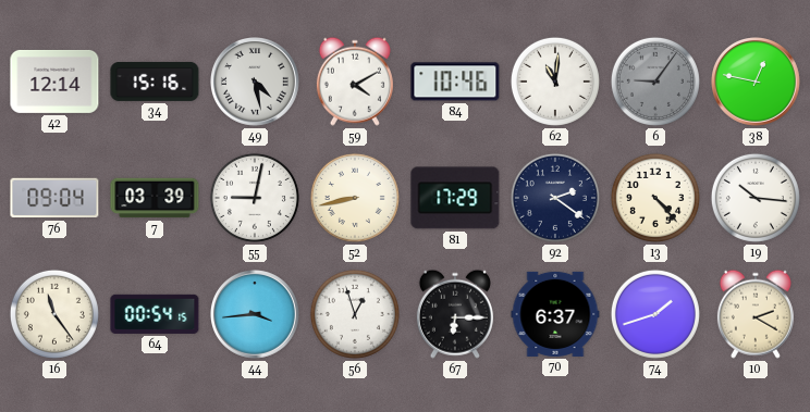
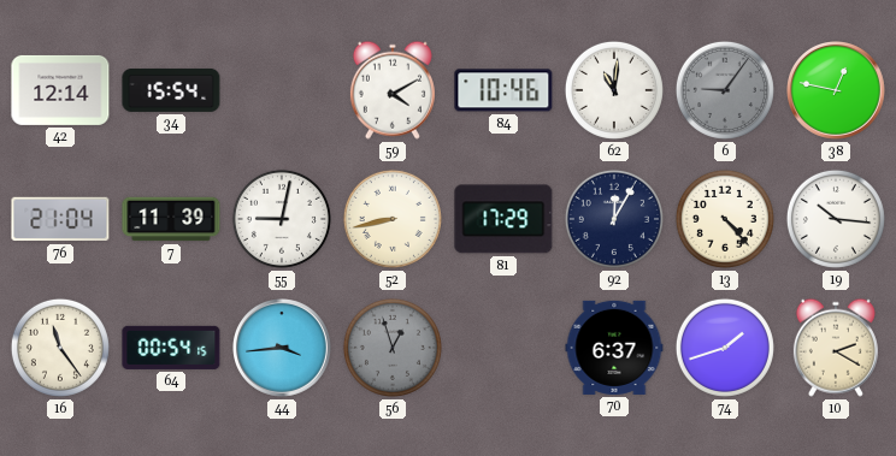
34: 15:16 -> 15:54 (171, 90)
49: 4:28 -> none (256, 83)
76: 09:04 -> 21:04 (60, 219)
7: 03:39 -> 11:39 (171, 219)
92: 2:21 -> 12:05 (614, 219)
56 dial: white -> grey (393, 348)
67: 6:15 -> none (455, 314)
